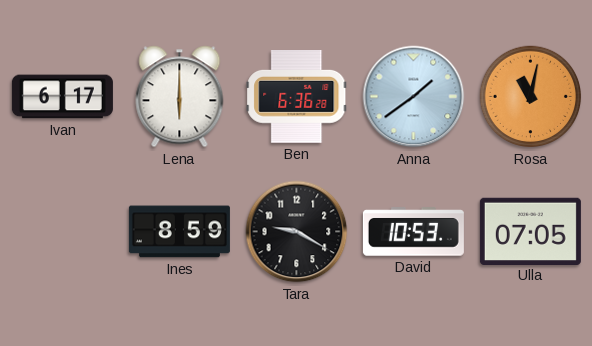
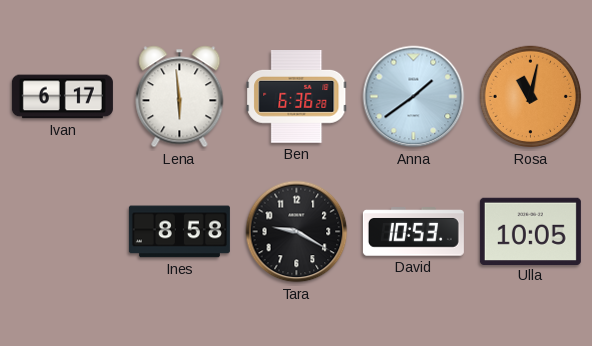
Lena: 6:00 -> 5:59 (180, 97)
Ines: 8:59 -> 8:58 (179, 232)
Ulla: 07:05 -> 10:05 (530, 231)
